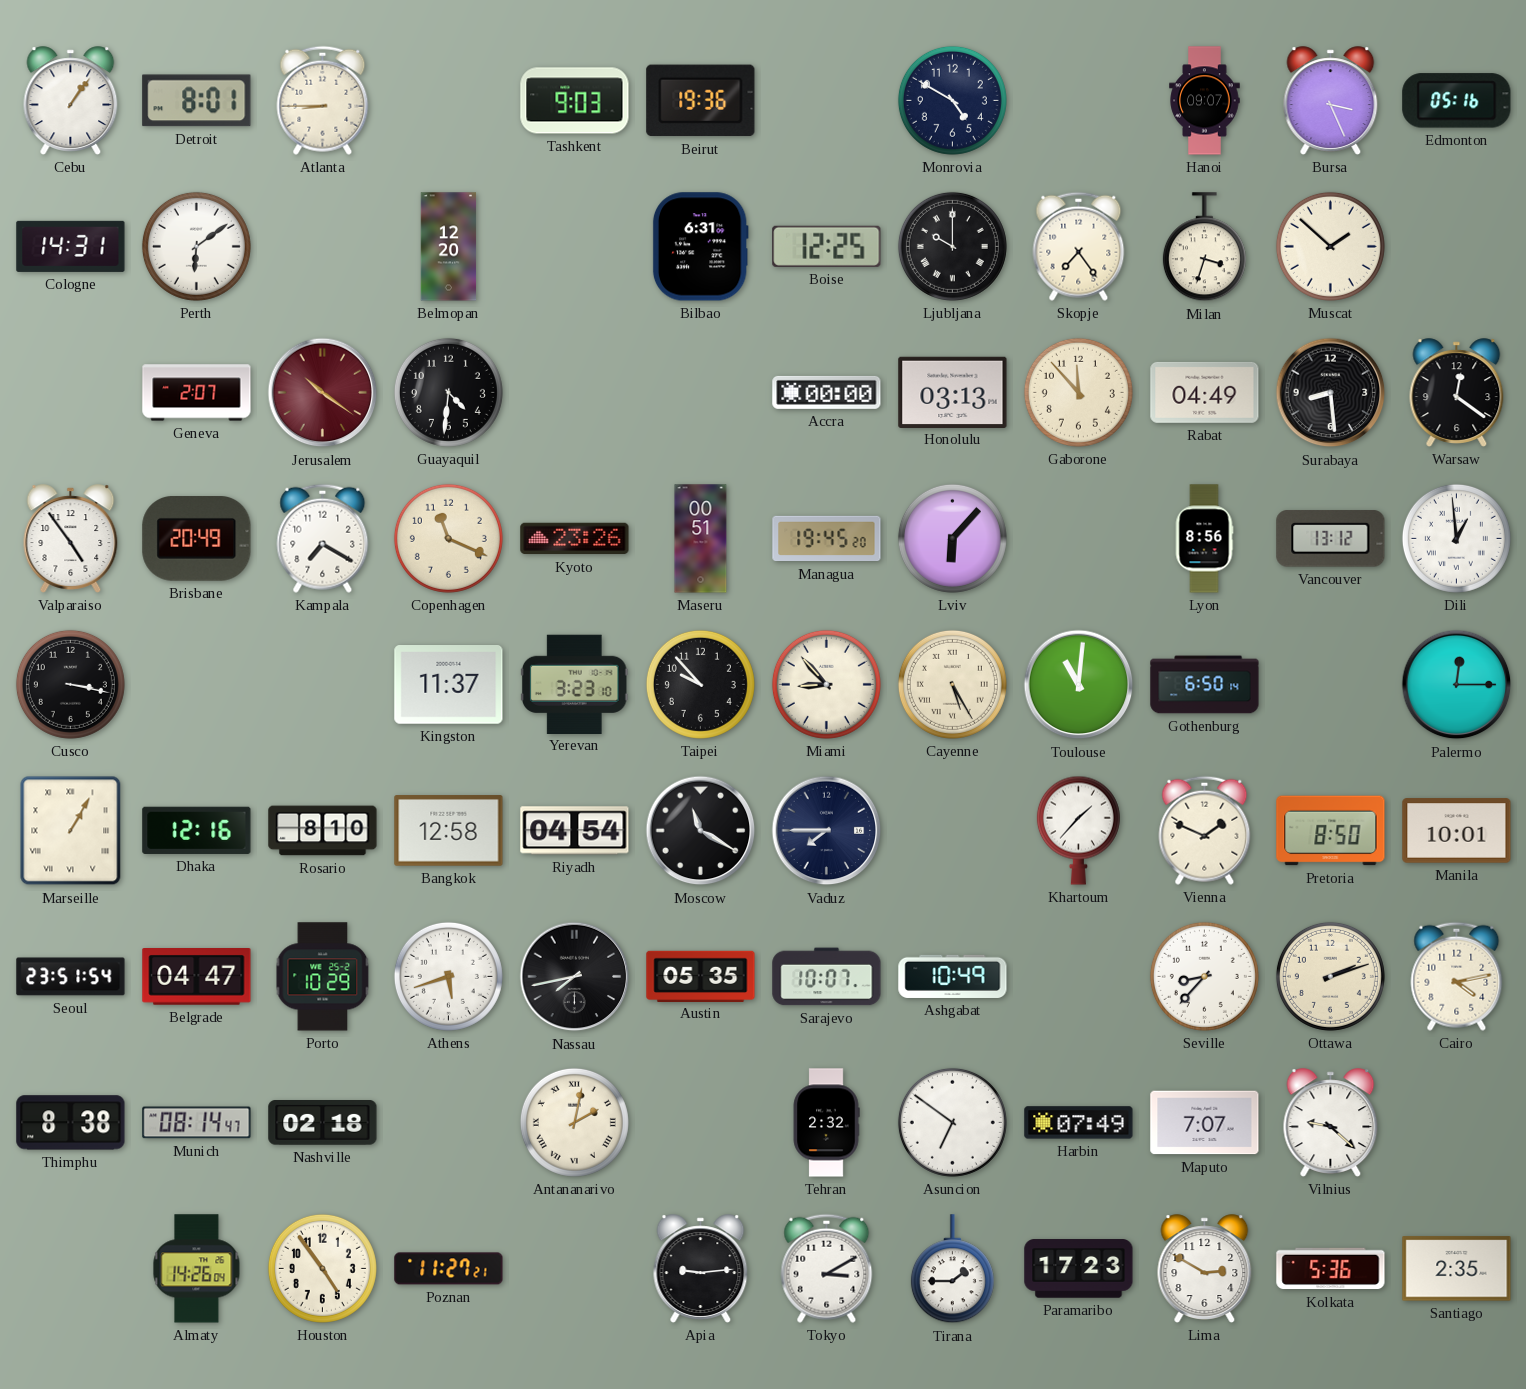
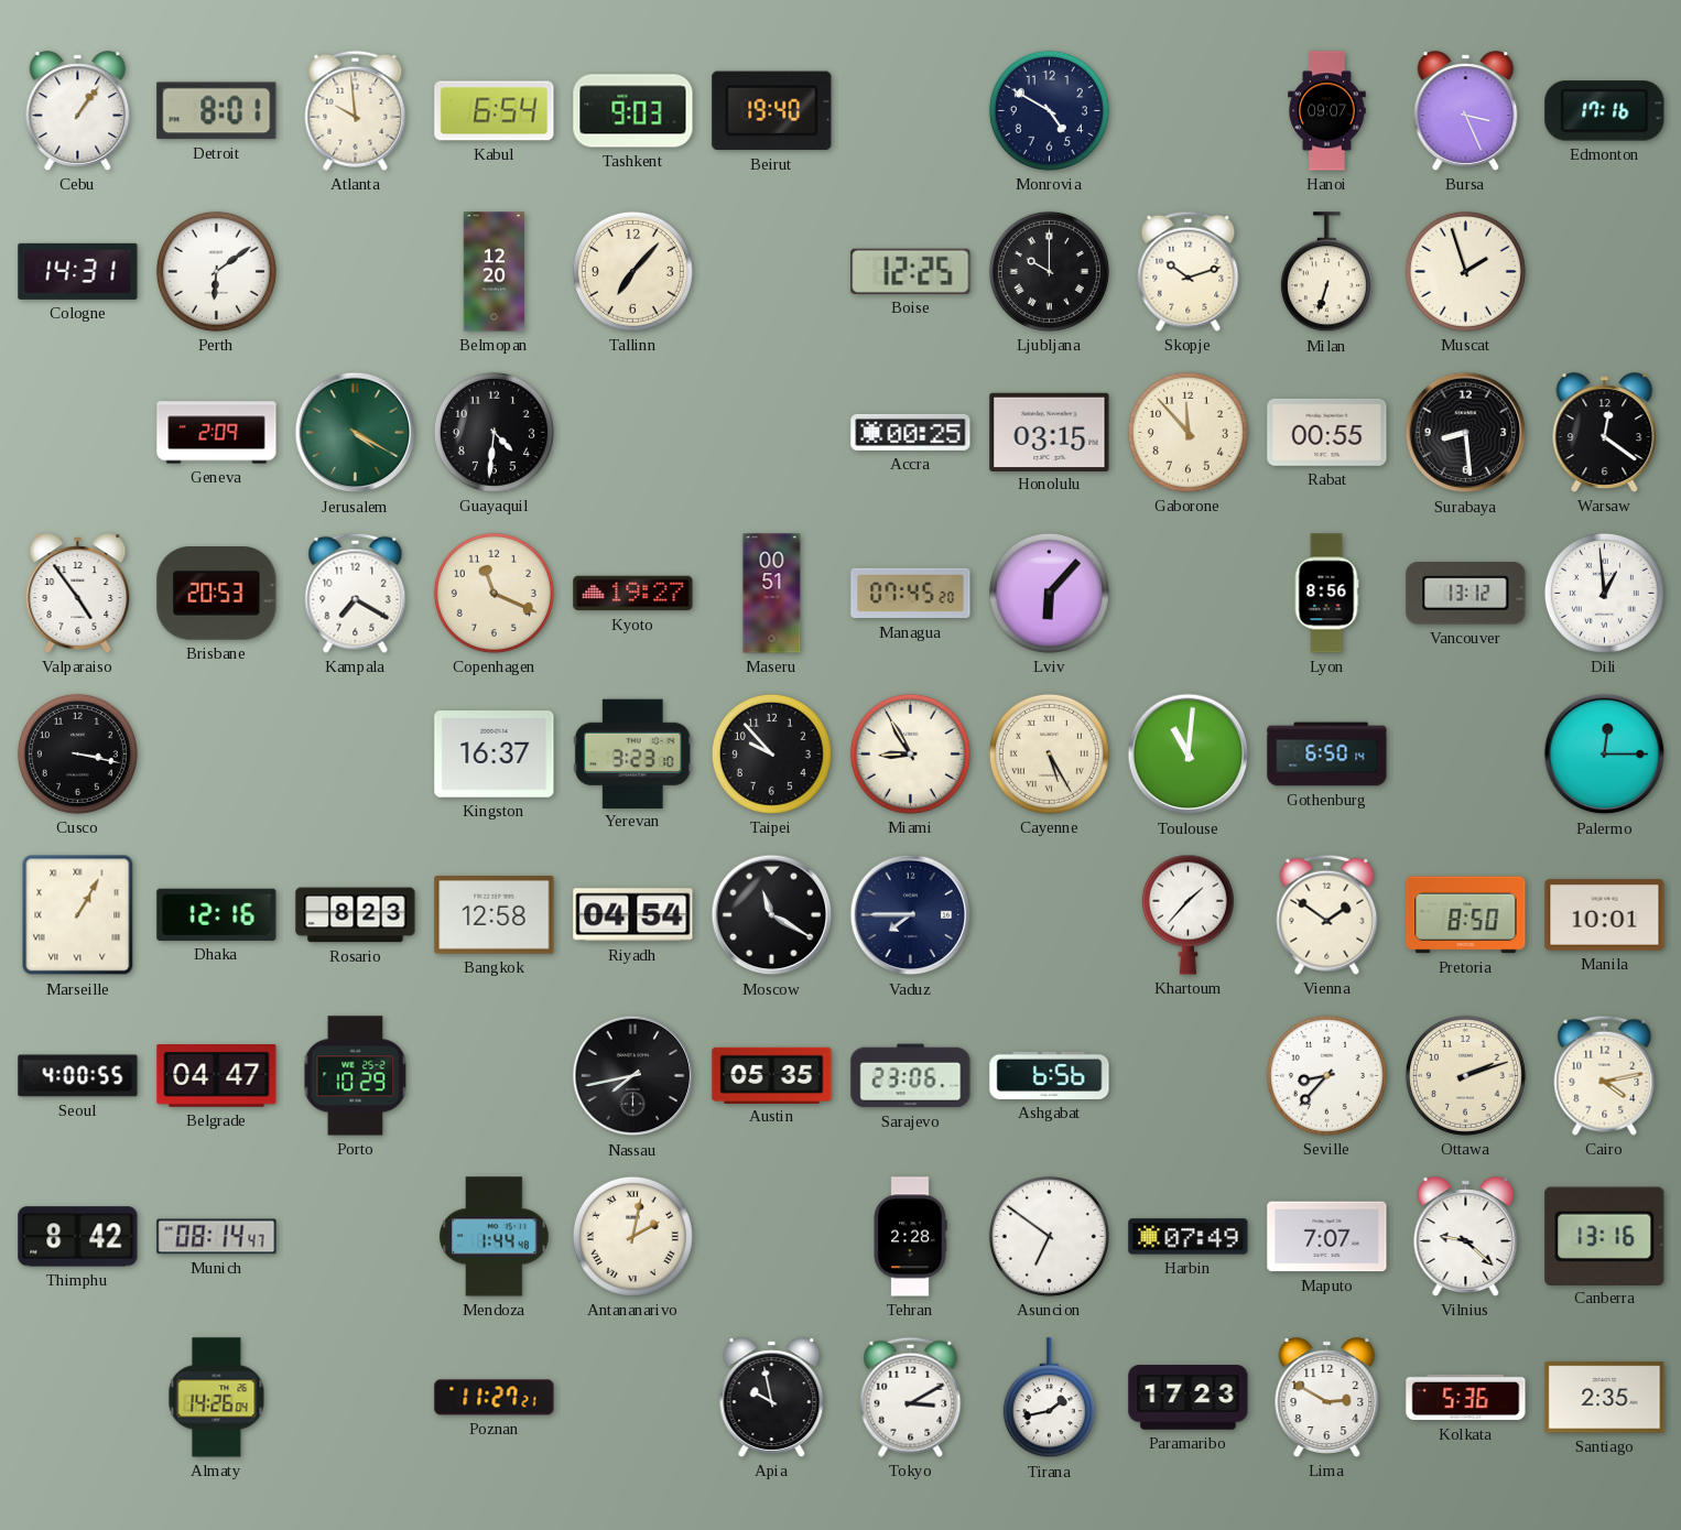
Atlanta: 8:45 -> 9:59 (356, 110)
Kabul: none -> 6:54 (495, 111)
Beirut: 19:36 -> 19:40 (772, 111)
Edmonton: 05:16 -> 17:16 (1605, 111)
Tallinn: none -> 7:07 (632, 271)
Bilbao: 6:31 -> none (700, 247)
Skopje: 7:24 -> 10:12 (1189, 271)
Milan: 3:33 -> 6:33 (1326, 272)
Muscat: 1:52 -> 1:57 (1465, 271)
Geneva: 2:07 -> 2:09 (217, 433)
Jerusalem: 10:21 -> 4:20 (356, 433)
Jerusalem dial: burgundy -> green (356, 433)
Accra: 00:00 -> 00:25 (911, 432)
Honolulu: 03:13 -> 03:15 (1050, 432)
Rabat: 04:49 -> 00:55 (1327, 432)
Brisbane: 20:49 -> 20:53 (217, 594)
Kyoto: 23:26 -> 19:27 (633, 594)
Managua: 19:45 -> 07:45 (911, 594)
Kingston: 11:37 -> 16:37 (495, 755)
Miami: 8:53 -> 8:55 (910, 753)
Rosario: 8:10 -> 8:23 (356, 915)
Vienna: 1:49 -> 1:51 (1327, 914)
Seoul: 23:51 -> 4:00 (78, 1076)
Athens: 5:42 -> none (448, 976)
Sarajevo: 10:07 -> 23:06 (911, 1076)
Ashgabat: 10:49 -> 6:56 (1050, 1075)
Thimphu: 8:38 -> 8:42 (78, 1237)
Nashville: 02:18 -> none (323, 1123)
Mendoza: none -> 1:44 (495, 1237)
Tehran: 2:32 -> 2:28 (910, 1237)
Canberra: none -> 13:16 (1605, 1236)
Houston: 4:54 -> none (322, 1268)
Apia: 9:14 -> 9:58 (772, 1398)
Tirana: 1:45 -> 1:43 (1049, 1398)
